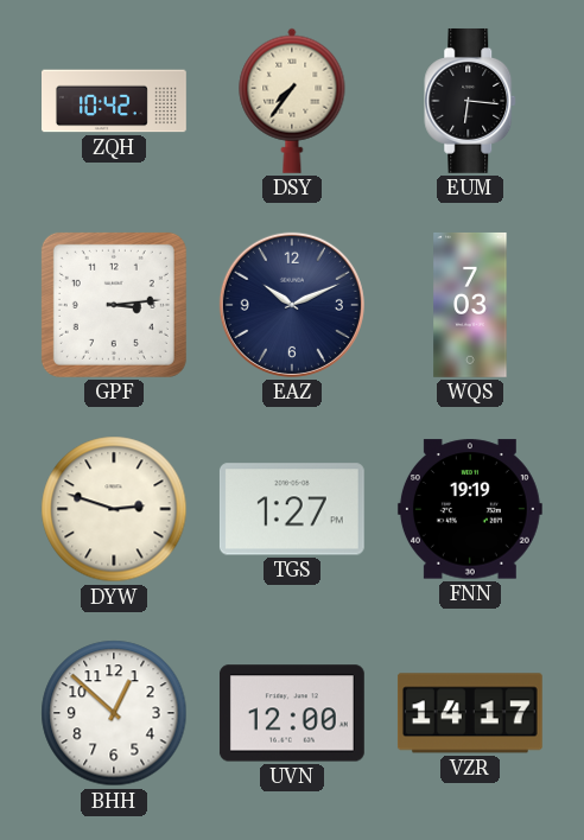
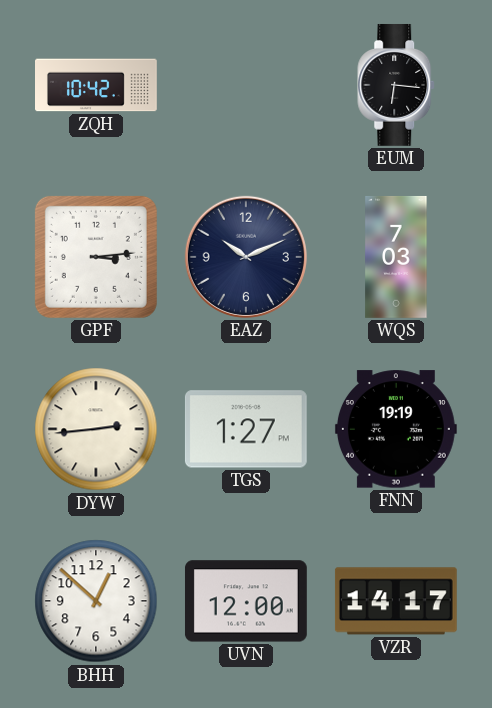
DSY: 7:36 -> none (292, 101)
DYW: 2:48 -> 2:44 (96, 429)
